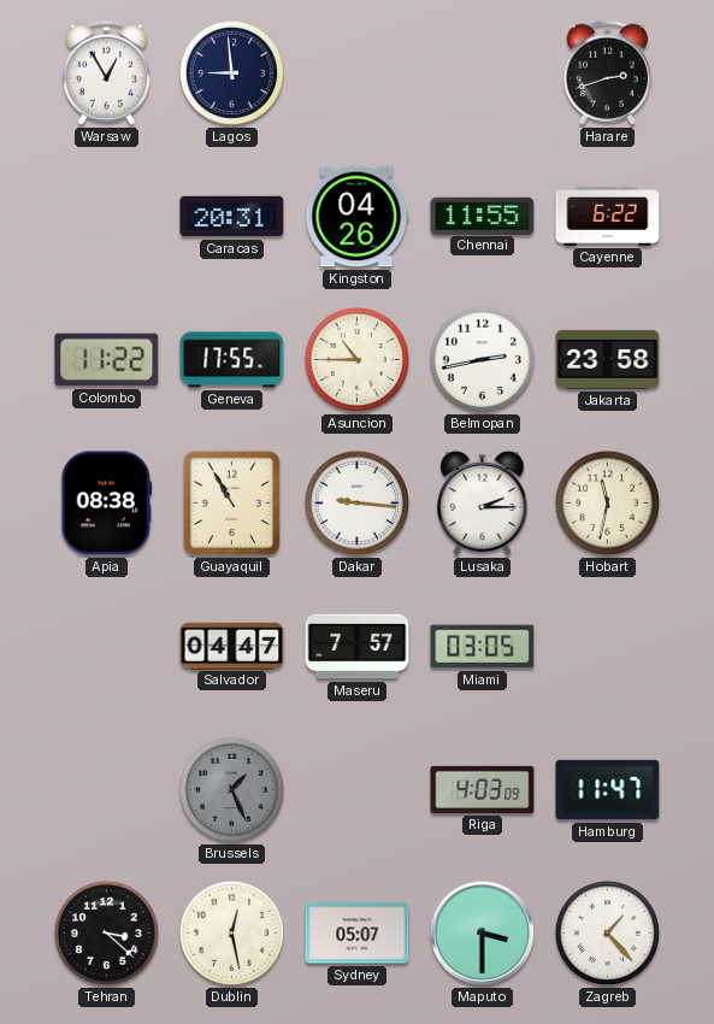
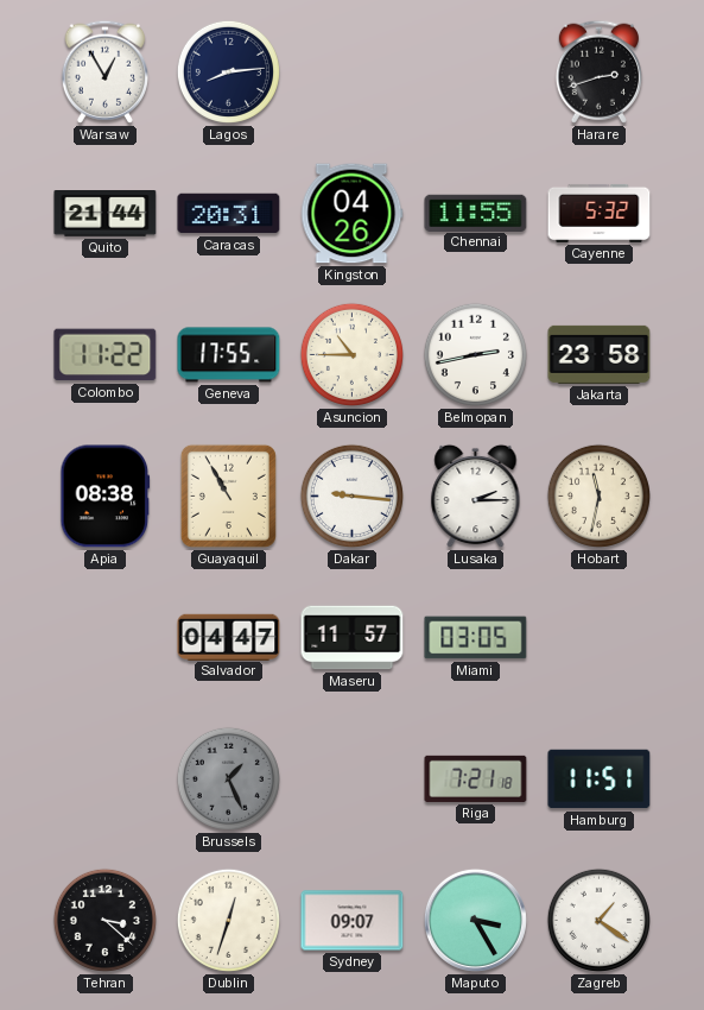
Lagos: 8:59 -> 8:14 (228, 71)
Quito: none -> 21:44 (106, 214)
Cayenne: 6:22 -> 5:32 (600, 213)
Maseru: 7:57 -> 11:57 (353, 638)
Riga: 4:03 -> 7:21 (476, 778)
Hamburg: 11:47 -> 11:51 (600, 779)
Dublin: 12:28 -> 12:33 (228, 920)
Sydney: 05:07 -> 09:07 (353, 921)
Maputo: 3:30 -> 3:25 (475, 920)
Zagreb: 1:23 -> 1:21 (598, 920)
